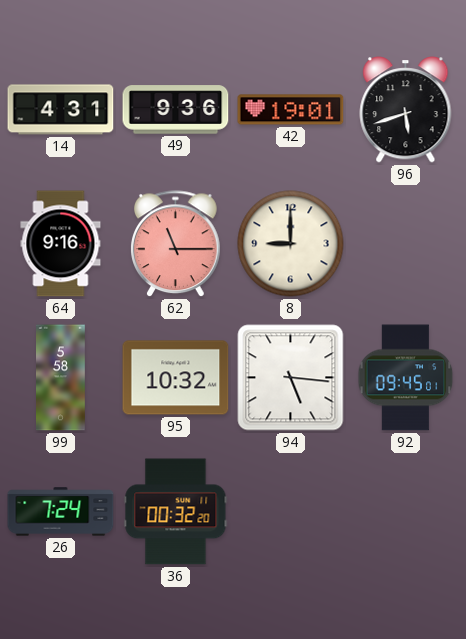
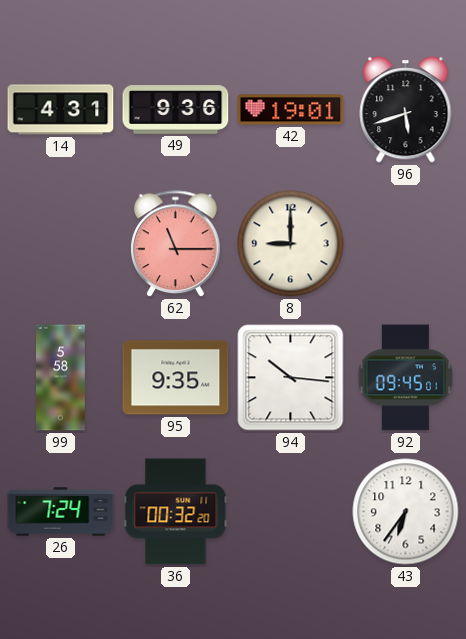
64: 9:16 -> none (61, 244)
95: 10:32 -> 9:35 (176, 378)
94: 5:16 -> 10:16 (291, 378)
43: none -> 6:36 (406, 512)
